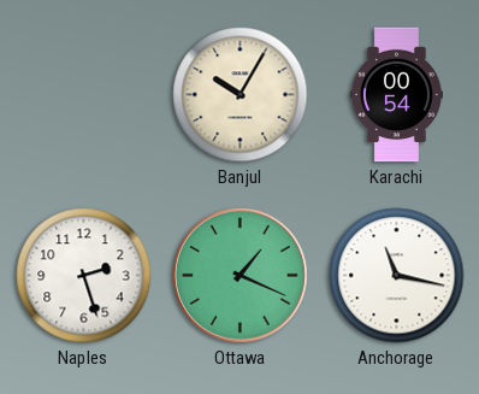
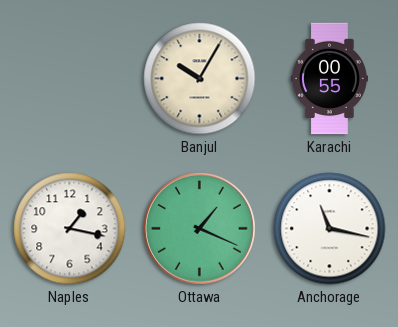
Karachi: 00:54 -> 00:55 (329, 79)
Naples: 2:27 -> 1:17 (70, 229)
